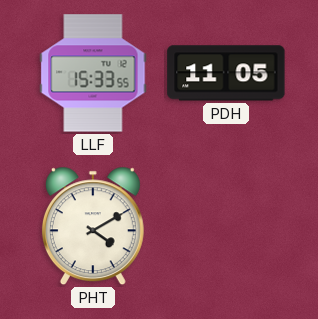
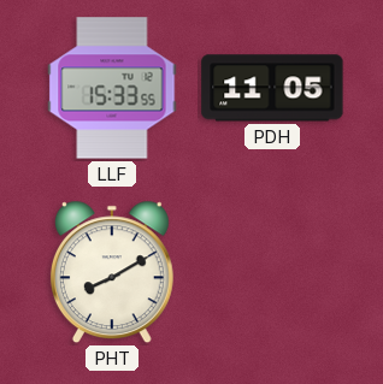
PHT: 4:10 -> 8:10 (112, 272)
